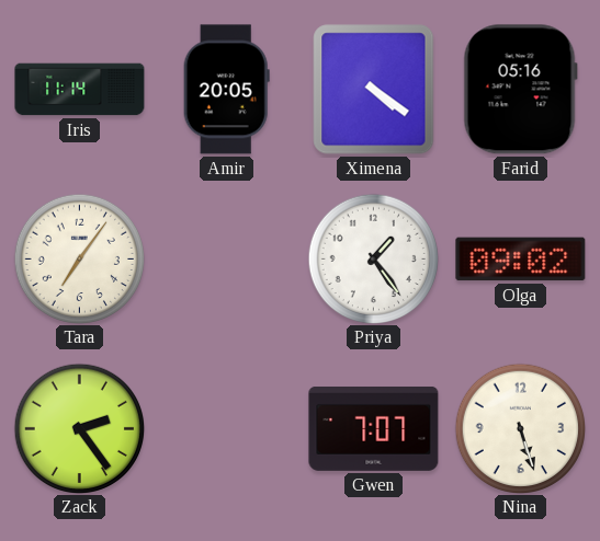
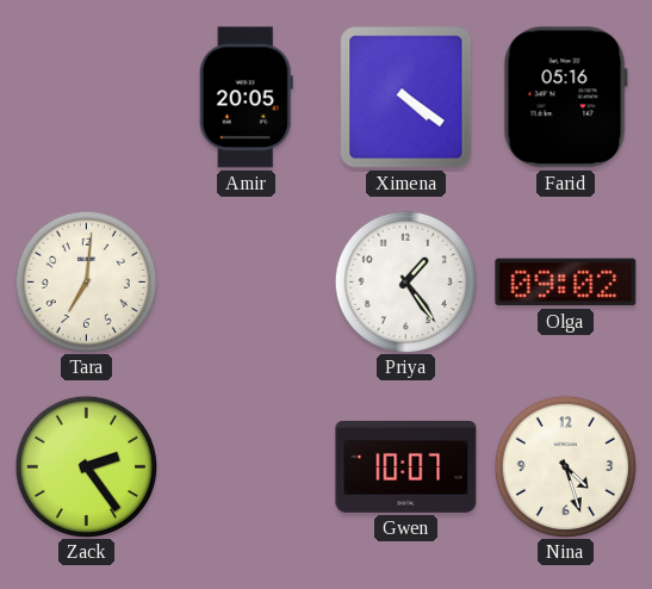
Iris: 11:14 -> none (80, 90)
Tara: 7:06 -> 7:01 (86, 281)
Gwen: 7:07 -> 10:07 (406, 466)
Nina: 5:27 -> 4:27 (565, 466)
